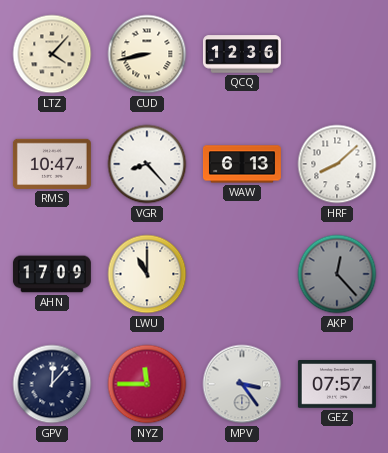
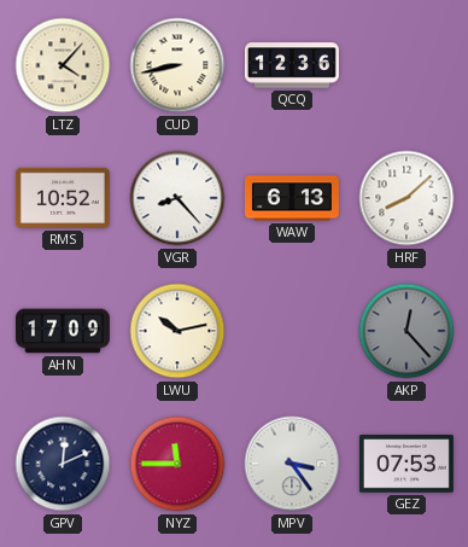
RMS: 10:47 -> 10:52 (63, 198)
LWU: 11:00 -> 10:13 (177, 331)
GPV: 12:07 -> 12:11 (63, 464)
GEZ: 07:57 -> 07:53 (406, 465)
